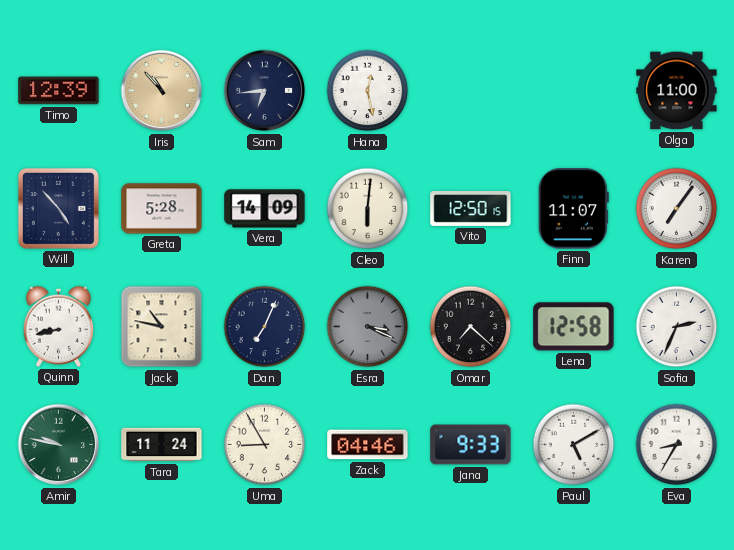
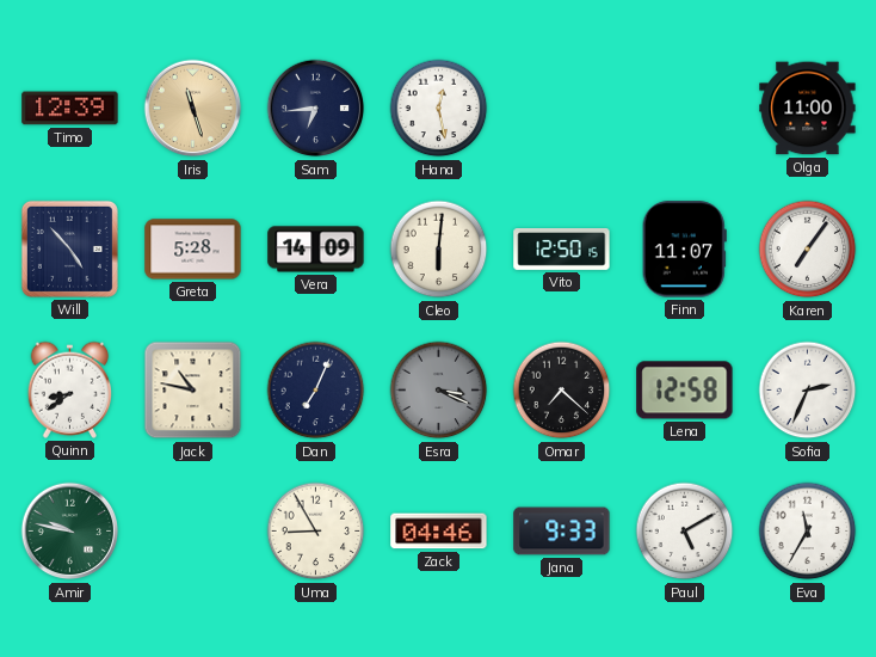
Iris: 10:53 -> 11:27 (193, 109)
Quinn: 8:43 -> 8:39 (70, 389)
Tara: 11:24 -> none (162, 445)
Eva: 8:35 -> 11:35 (808, 532)
